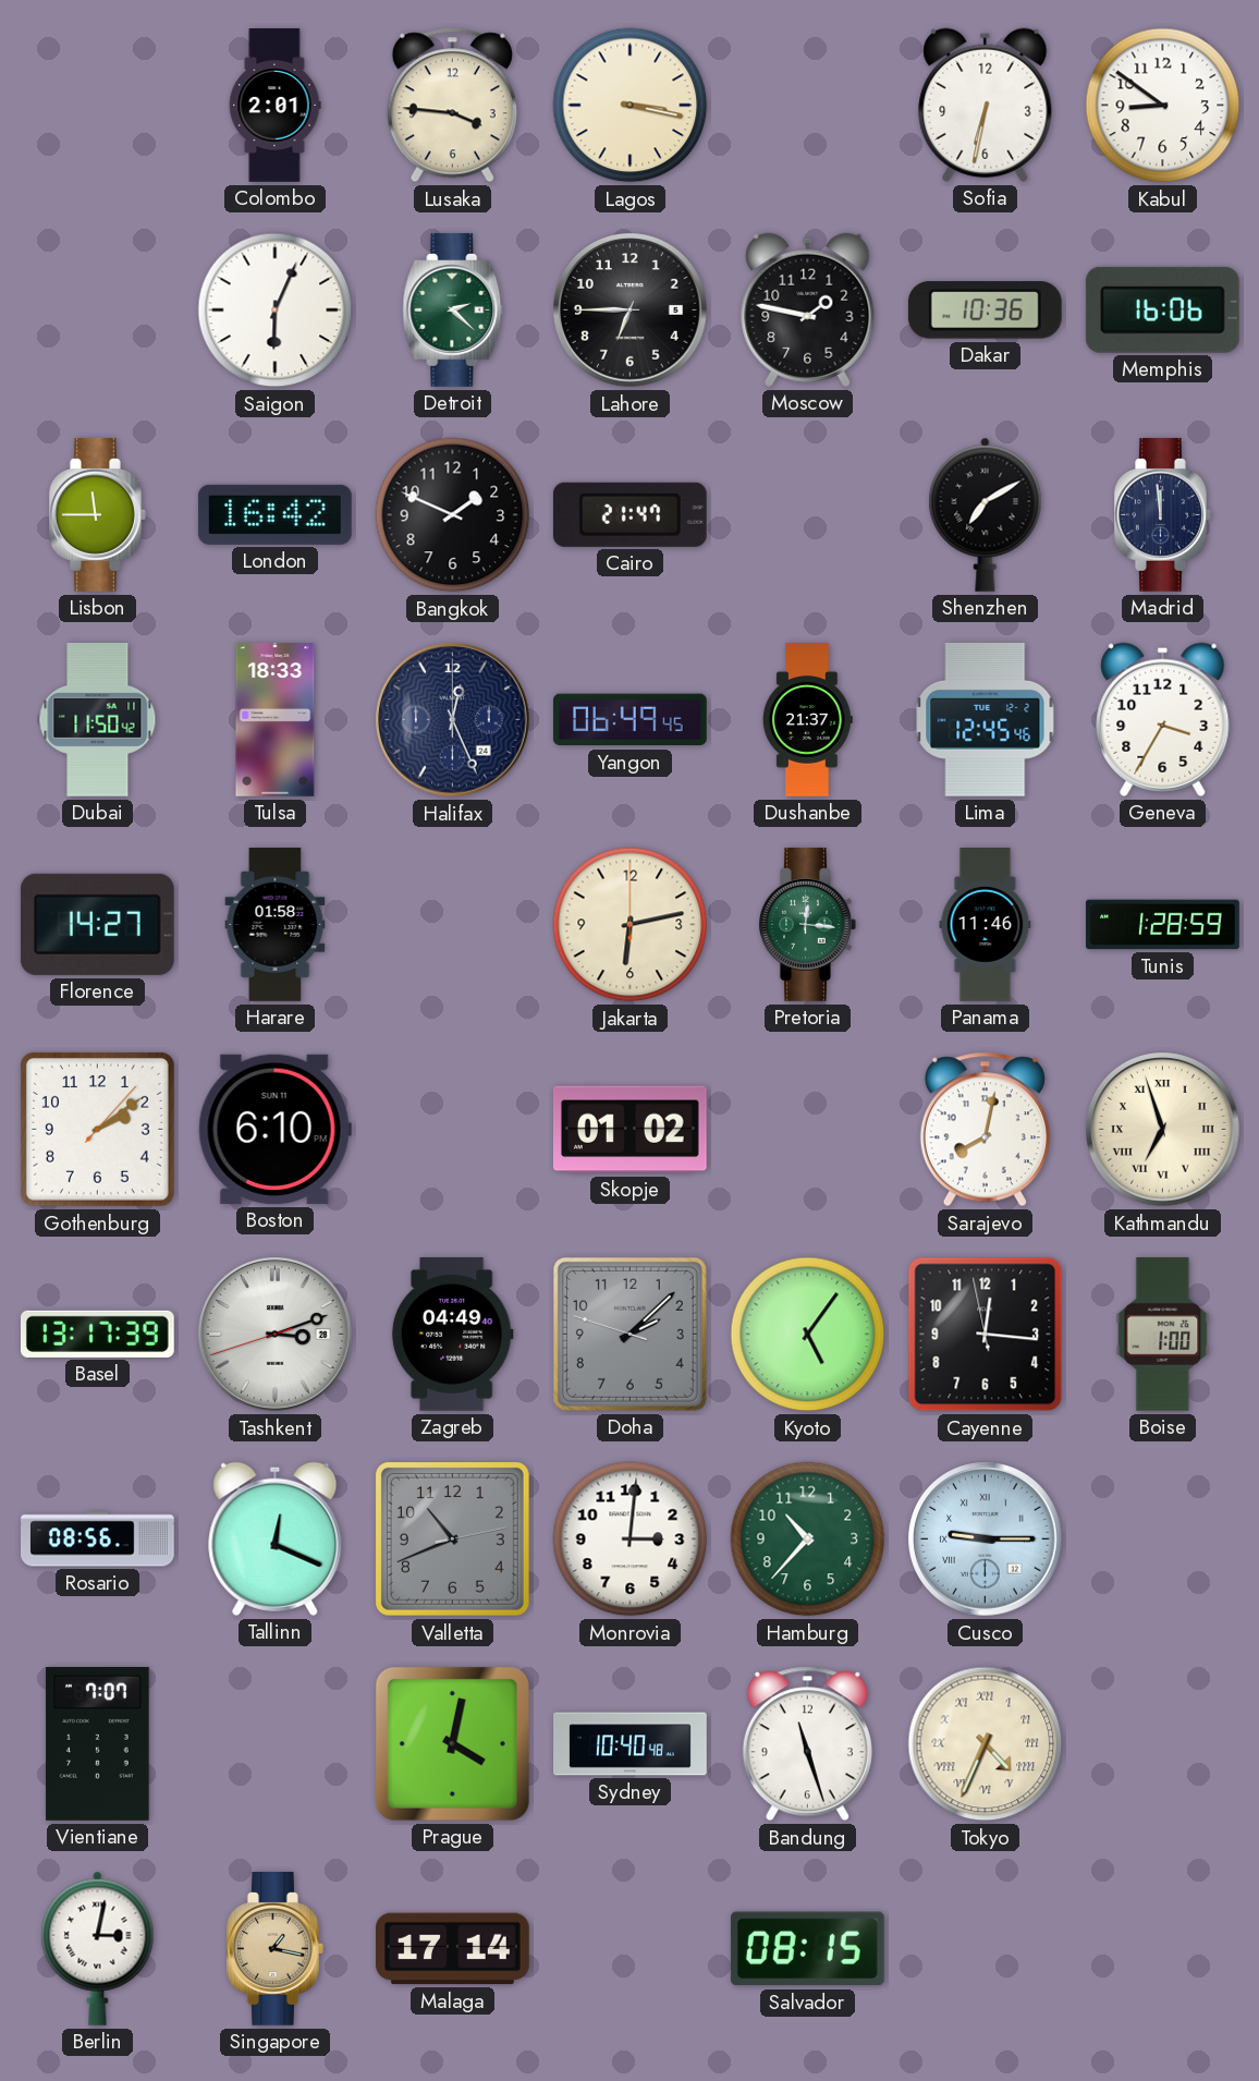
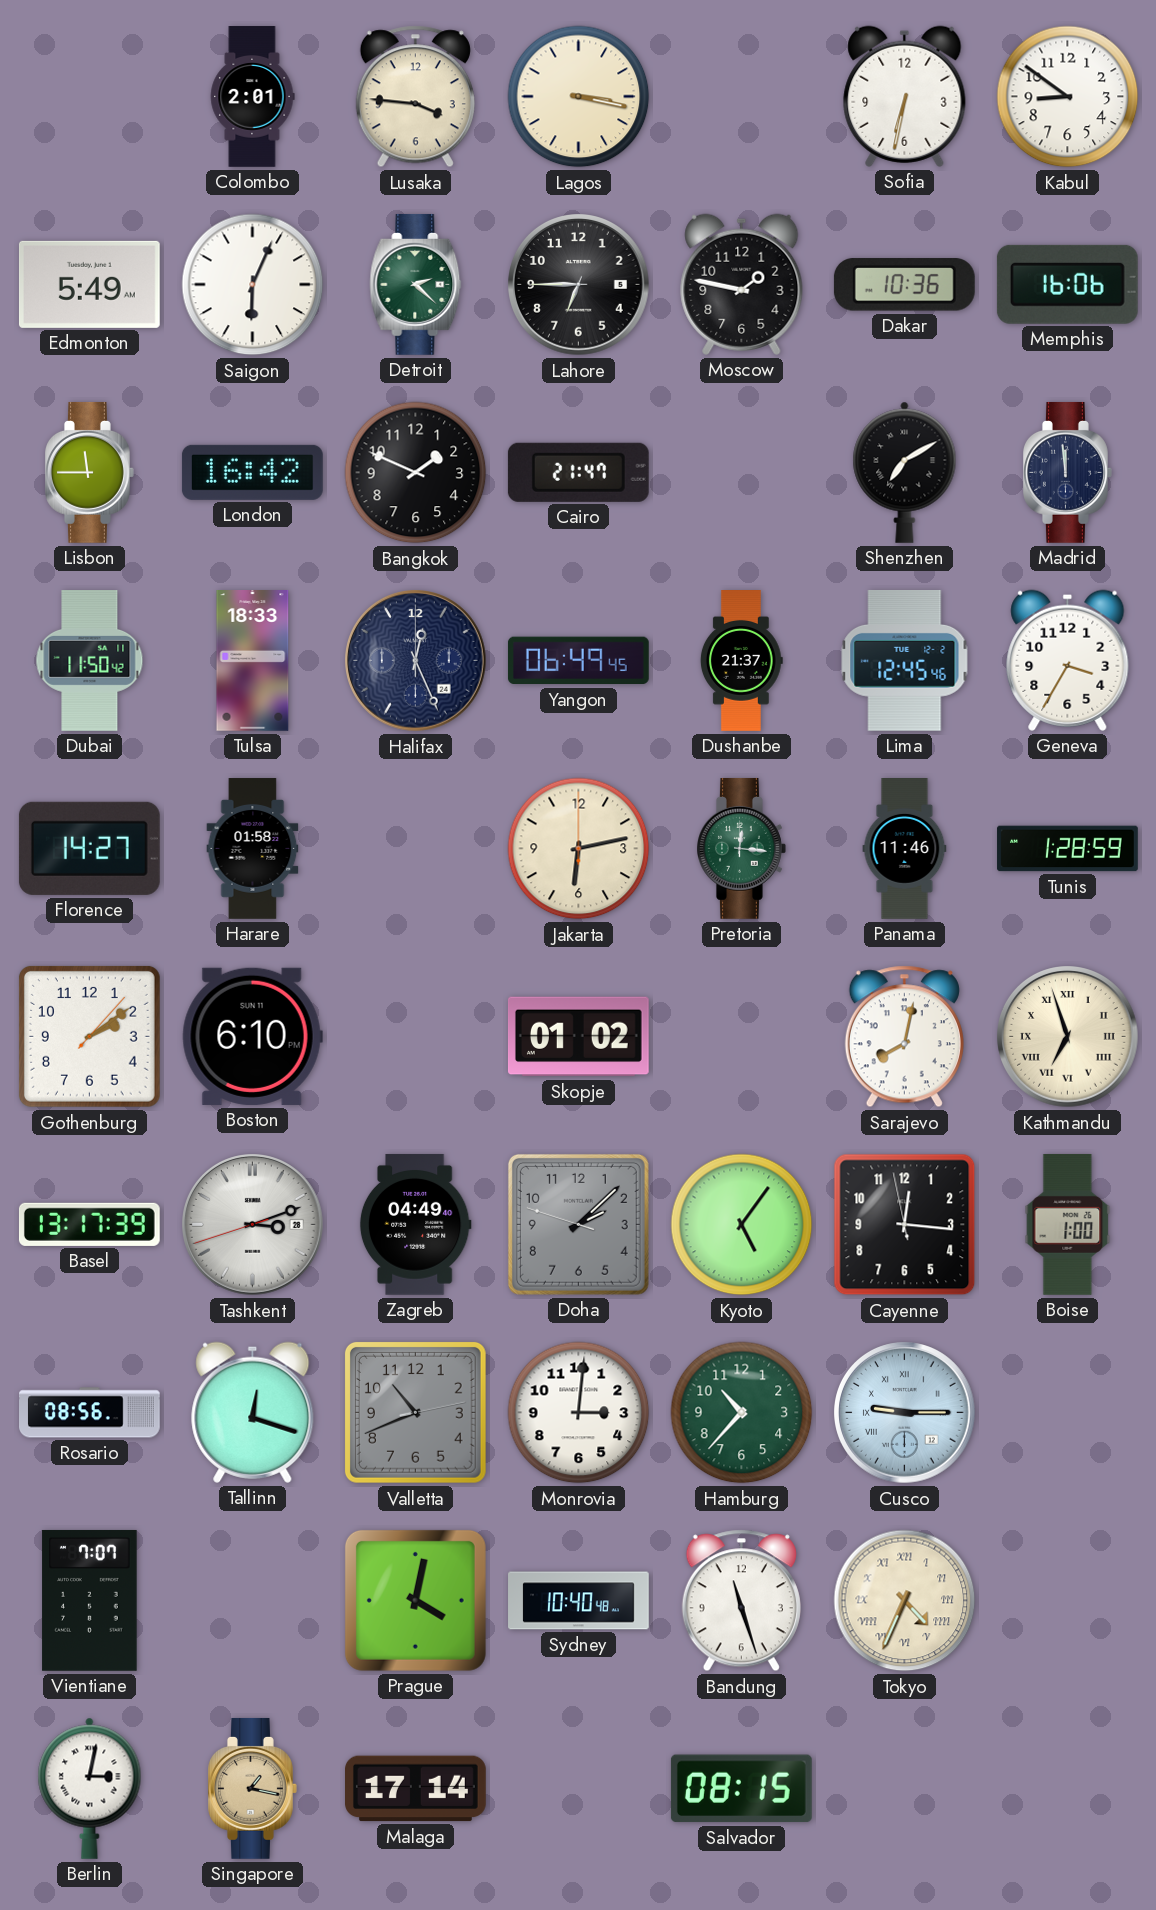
Edmonton: none -> 5:49 (89, 284)
Tallinn: 12:19 -> 12:18 (253, 1412)
